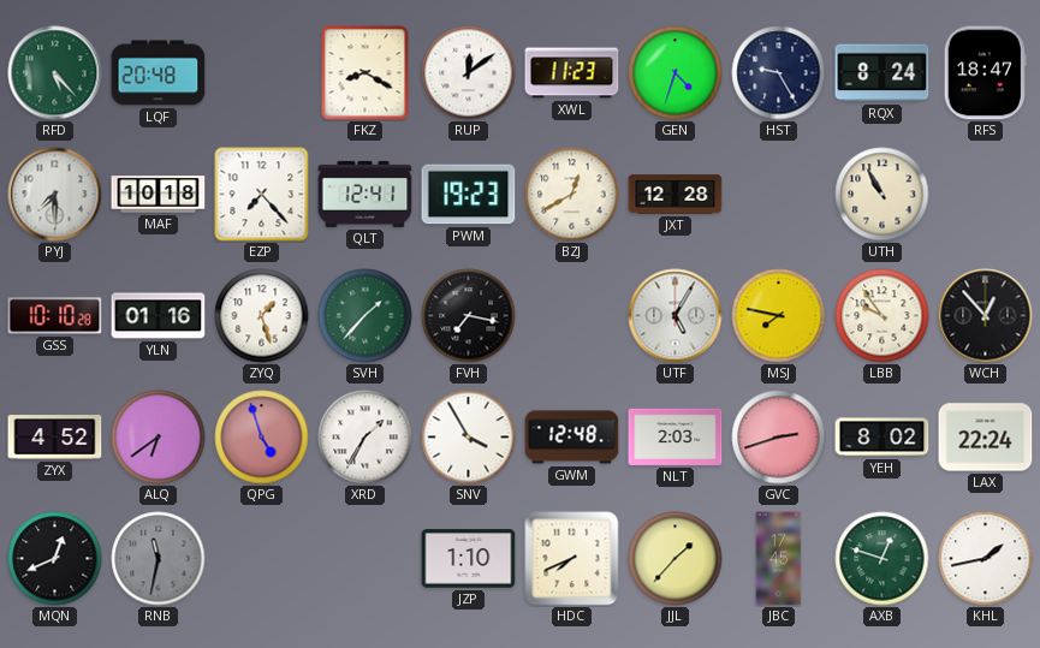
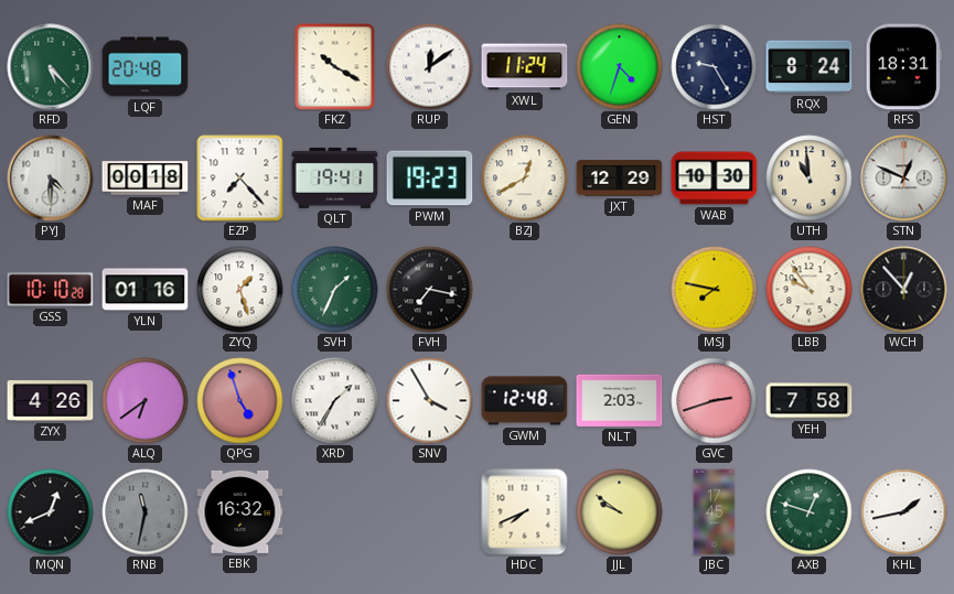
FKZ: 8:20 -> 10:20 (335, 67)
XWL: 11:23 -> 11:24 (525, 67)
RFS: 18:47 -> 18:31 (903, 67)
PYJ: 7:30 -> 4:30 (51, 179)
MAF: 10:18 -> 00:18 (146, 179)
QLT: 12:41 -> 19:41 (335, 177)
JXT: 12:28 -> 12:29 (620, 179)
WAB: none -> 10:30 (715, 179)
UTH: 10:55 -> 10:59 (810, 179)
STN: none -> 12:49 (904, 179)
SVH: 1:37 -> 1:34 (335, 290)
UTF: 5:05 -> none (676, 316)
ZYX: 4:52 -> 4:26 (51, 401)
YEH: 8:02 -> 7:58 (810, 401)
LAX: 22:24 -> none (986, 438)
EBK: none -> 16:32 (240, 511)
JZP: 1:10 -> none (469, 559)
JJL: 1:37 -> 9:51 (620, 512)
